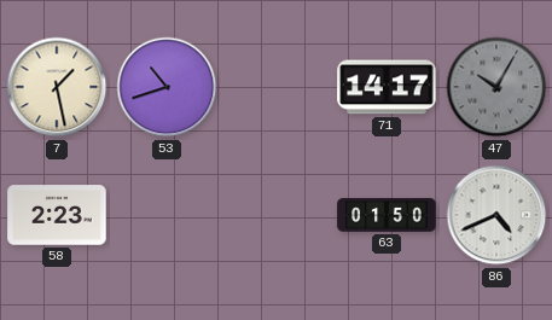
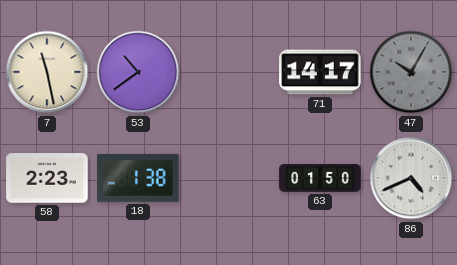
7: 1:28 -> 11:28 (47, 72)
53: 10:42 -> 10:39 (138, 72)
18: none -> 1:38 (138, 178)
